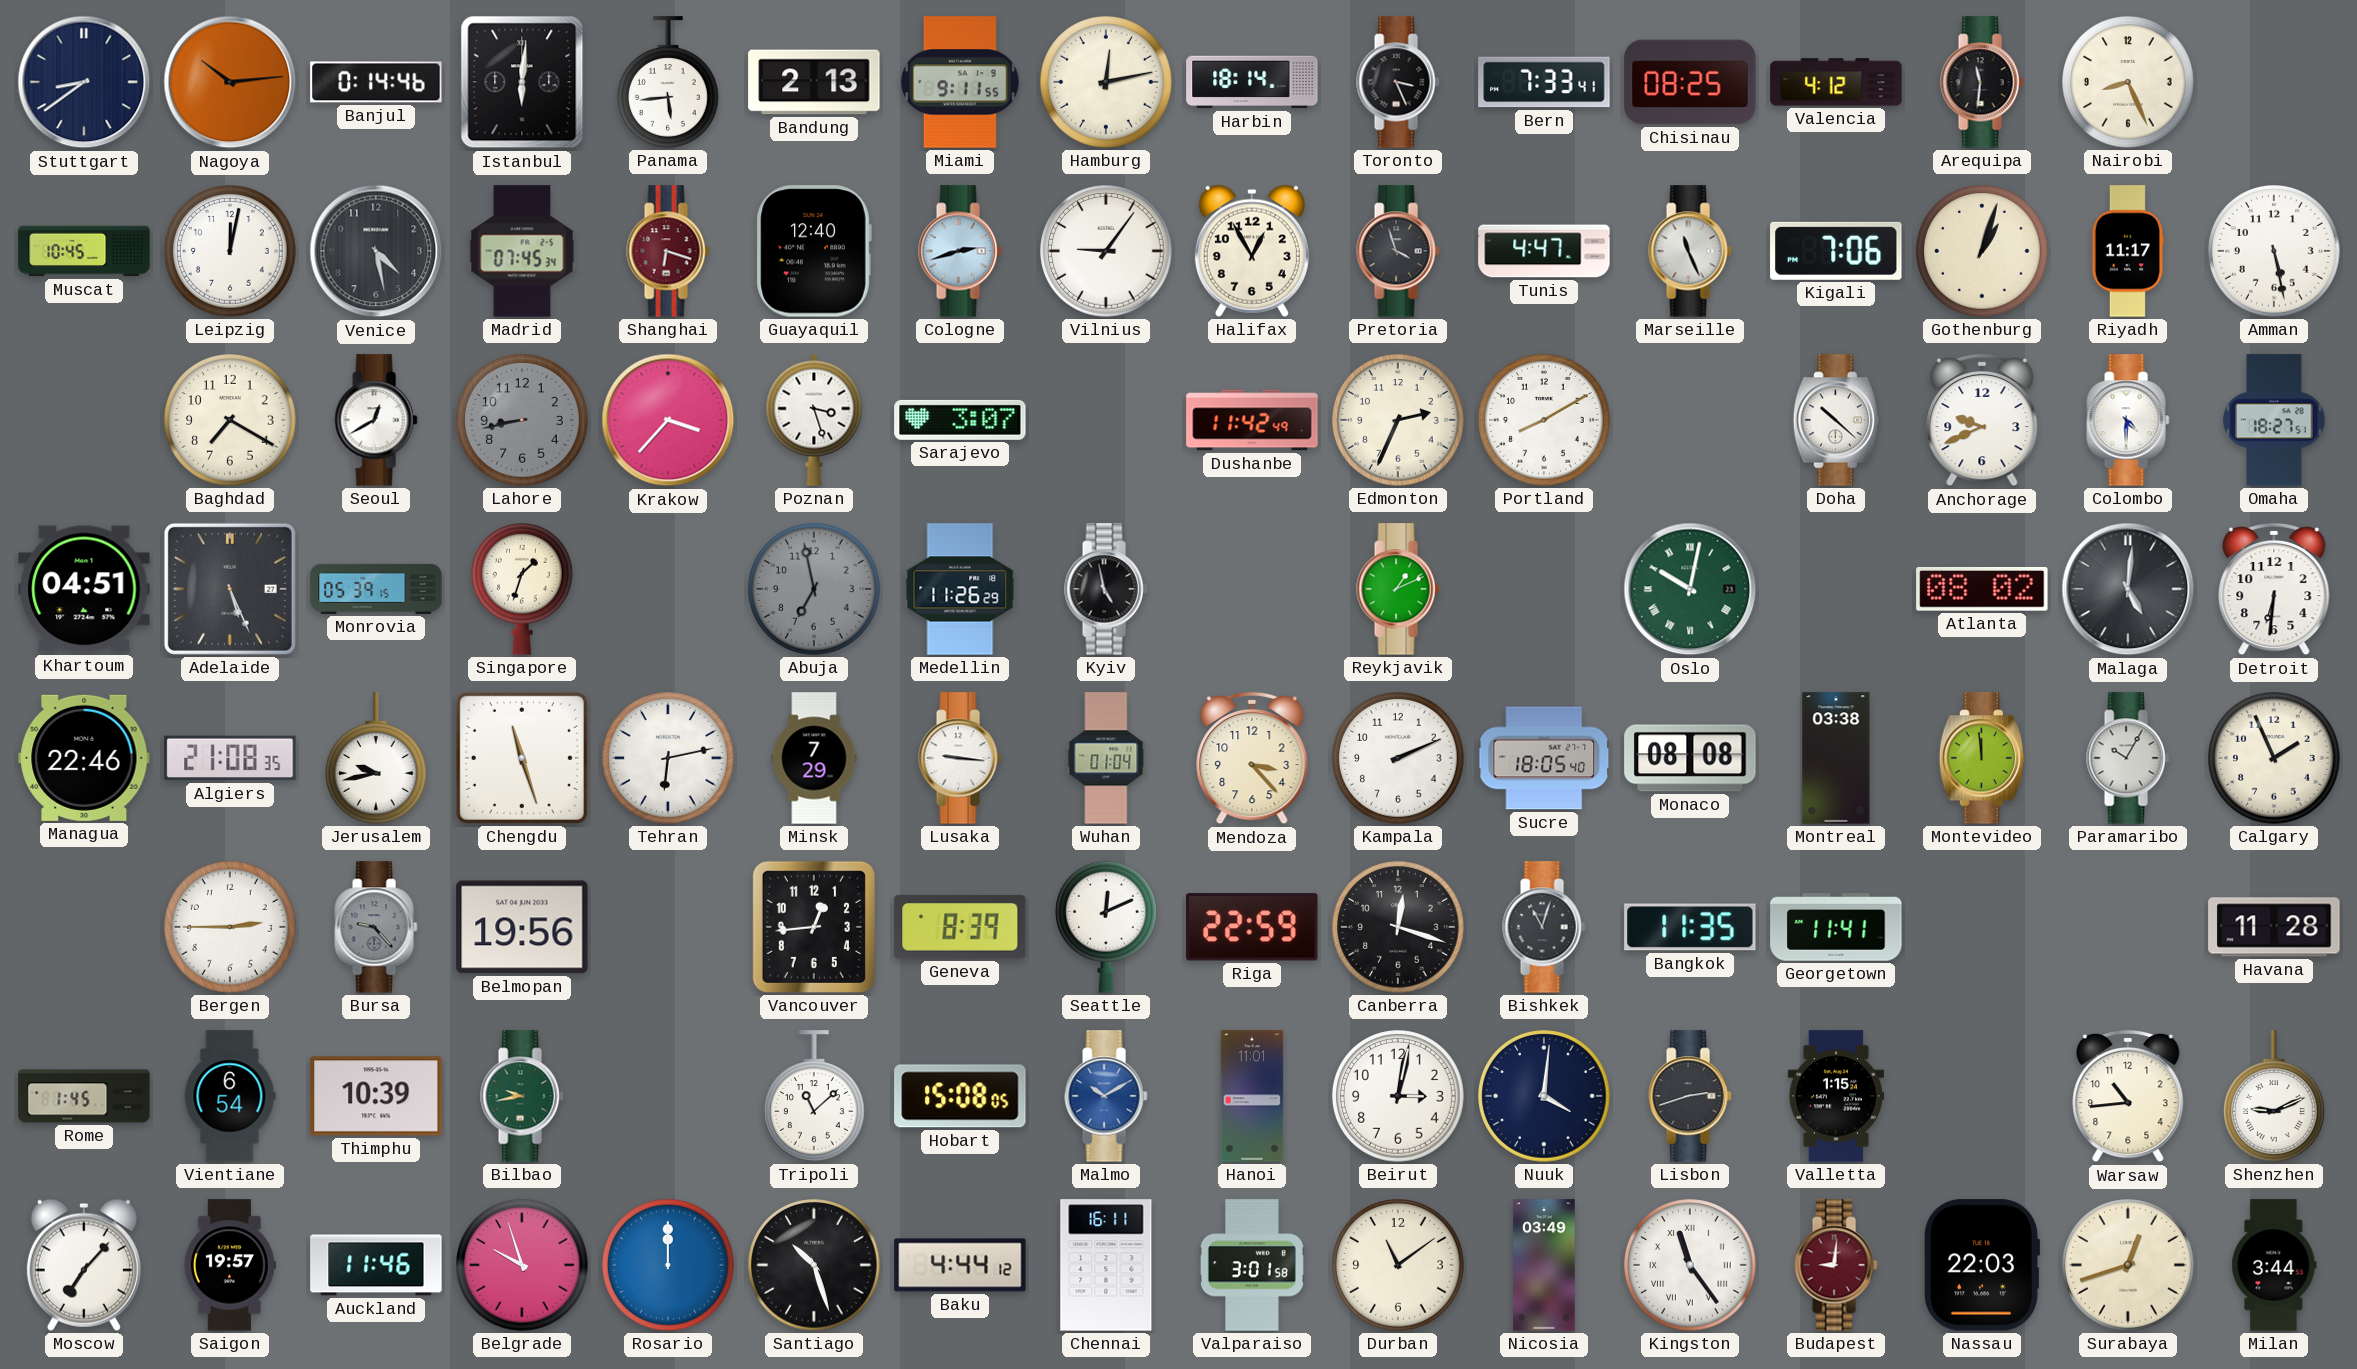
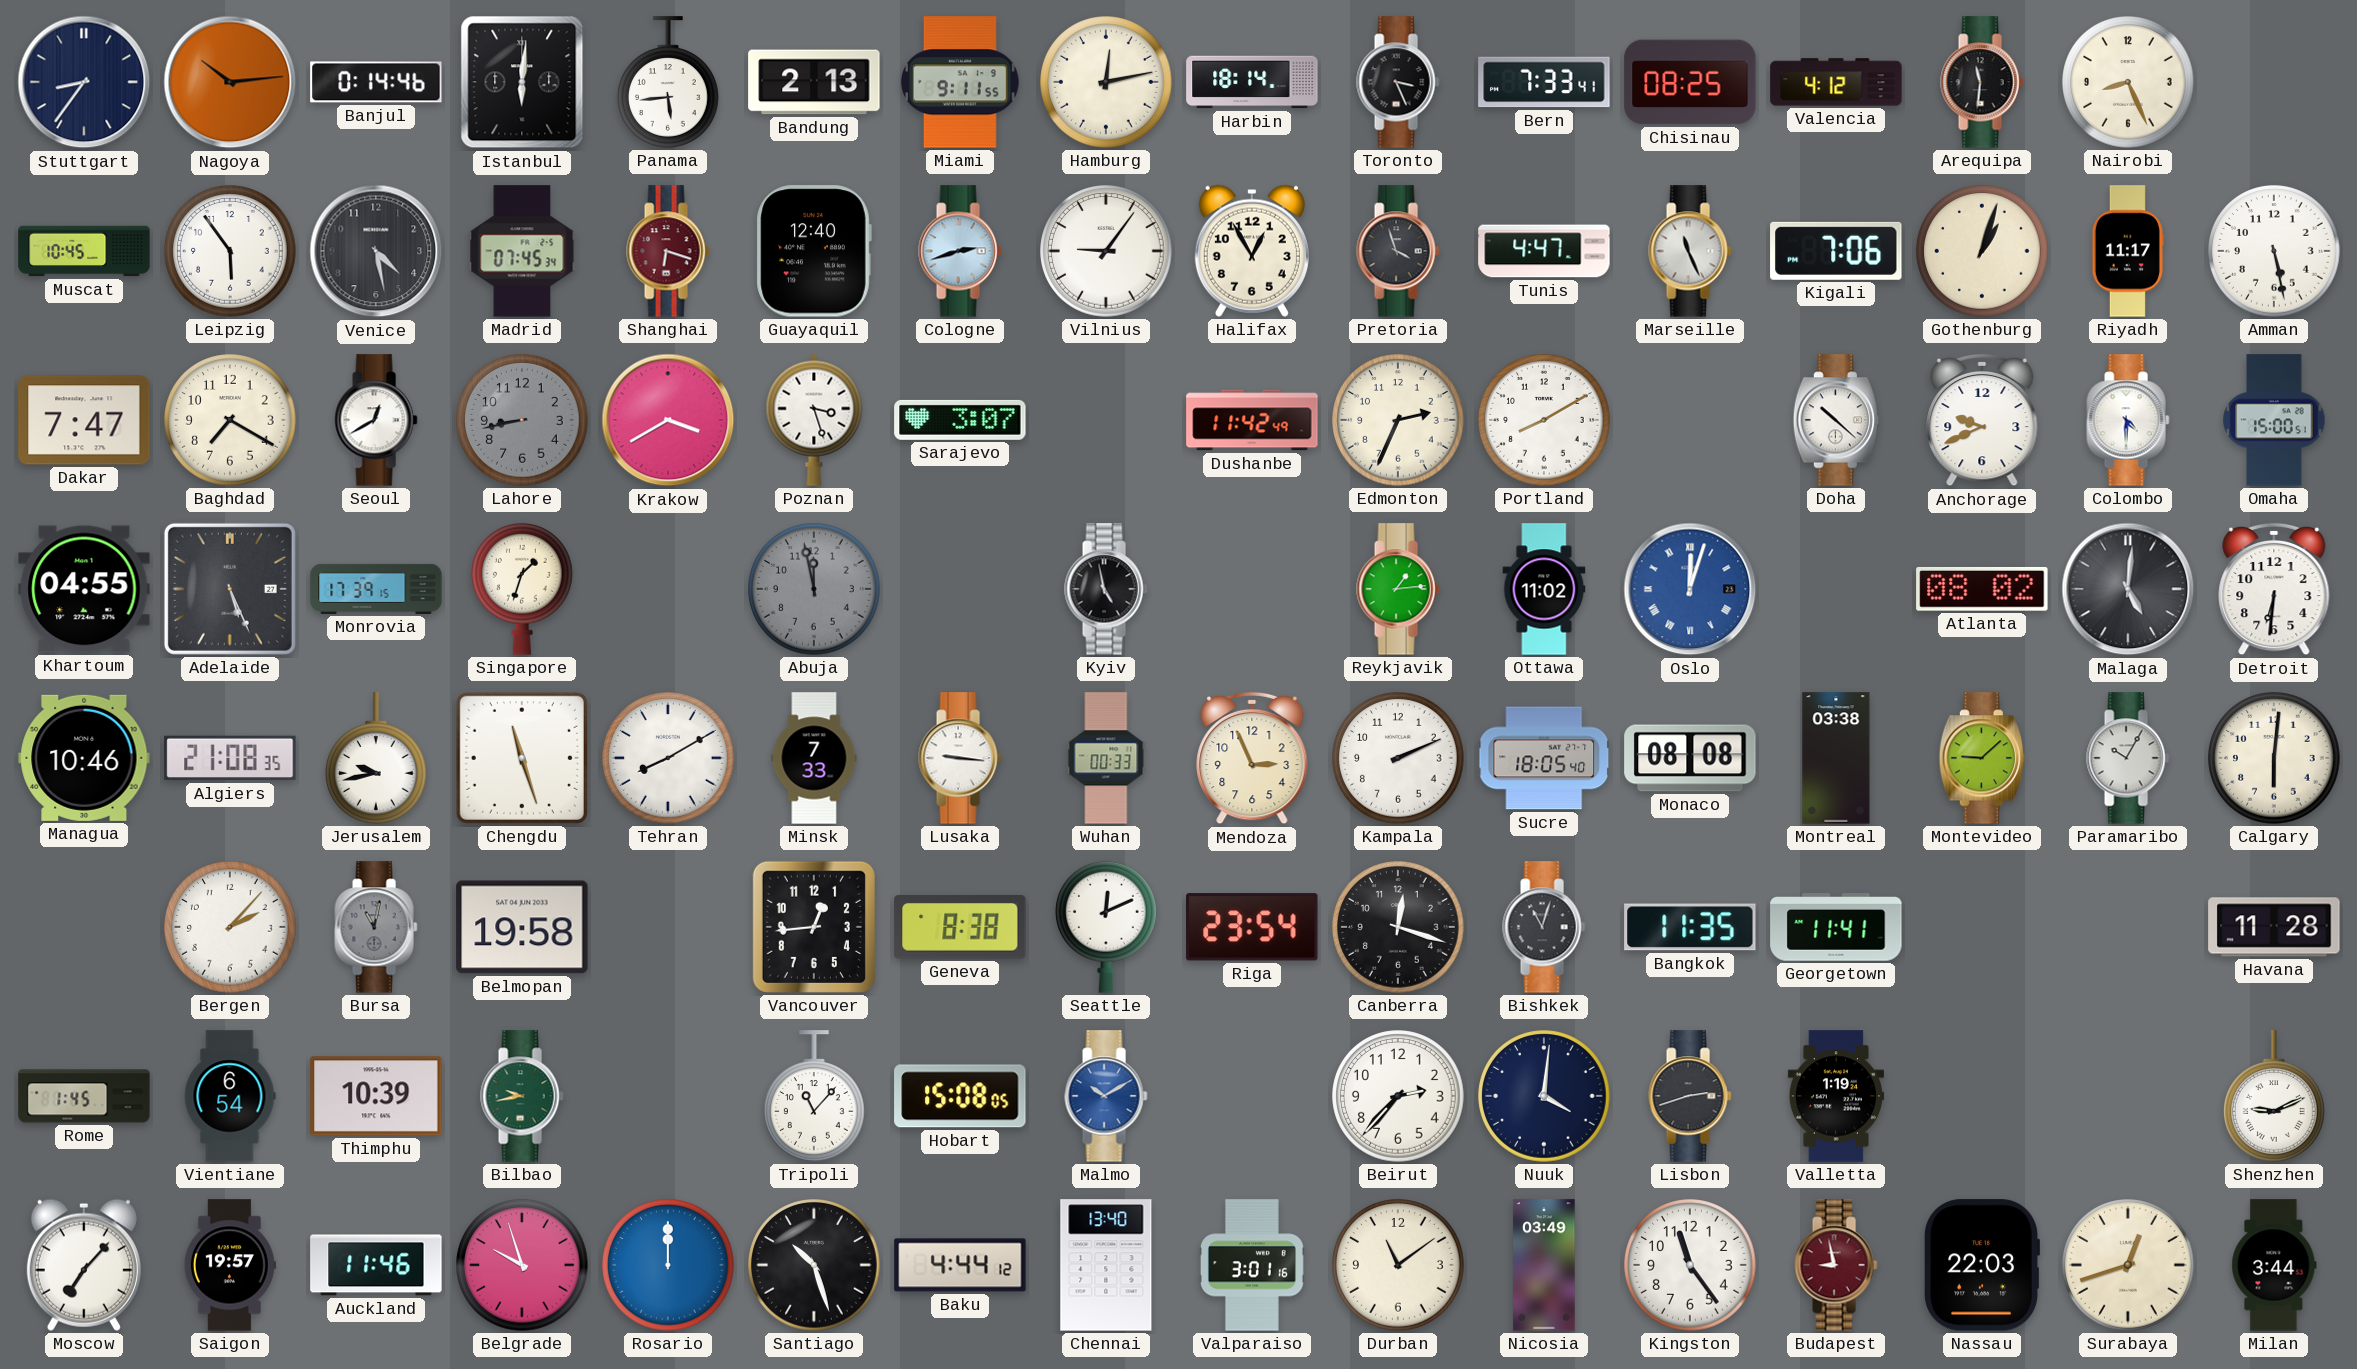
Stuttgart: 8:39 -> 8:36 (84, 82)
Leipzig: 12:02 -> 5:54 (230, 251)
Dakar: none -> 7:47 (84, 420)
Krakow: 3:37 -> 3:40 (668, 420)
Omaha: 18:27 -> 15:00 (2274, 420)
Khartoum: 04:51 -> 04:55 (84, 589)
Monrovia: 05:39 -> 17:39 (376, 589)
Abuja: 6:58 -> 11:58 (814, 589)
Medellin: 11:26 -> none (960, 589)
Reykjavik: 1:11 -> 1:14 (1398, 589)
Ottawa: none -> 11:02 (1544, 589)
Oslo: 10:02 -> 12:03 (1690, 589)
Oslo dial: green -> blue (1690, 589)
Managua: 22:46 -> 10:46 (84, 758)
Tehran: 6:13 -> 8:10 (668, 758)
Minsk: 7:29 -> 7:33 (814, 758)
Wuhan: 01:04 -> 00:33 (1106, 758)
Mendoza: 3:23 -> 2:56 (1252, 758)
Montevideo: 11:59 -> 9:08 (1982, 758)
Calgary: 1:56 -> 6:01 (2274, 758)
Bergen: 2:45 -> 2:07 (230, 927)
Bursa: 9:23 -> 11:02 (376, 927)
Belmopan: 19:56 -> 19:58 (522, 927)
Geneva: 8:39 -> 8:38 (960, 928)
Riga: 22:59 -> 23:54 (1252, 927)
Tripoli: 11:08 -> 11:07 (815, 1096)
Hanoi: 11:01 -> none (1252, 1096)
Beirut: 3:02 -> 2:37 (1398, 1096)
Valletta: 1:15 -> 1:19 (1836, 1096)
Warsaw: 10:44 -> none (2128, 1096)
Chennai: 16:11 -> 13:40 (1106, 1265)
Valparaiso: 3:01:58 -> 3:01:16 (1253, 1265)
Kingston numerals: Roman -> Arabic (1690, 1265)
Budapest: 9:01 -> 8:58 (1836, 1265)
